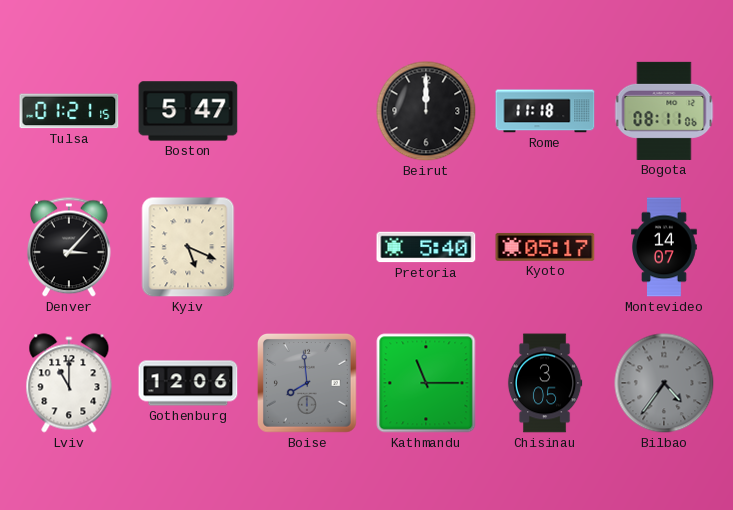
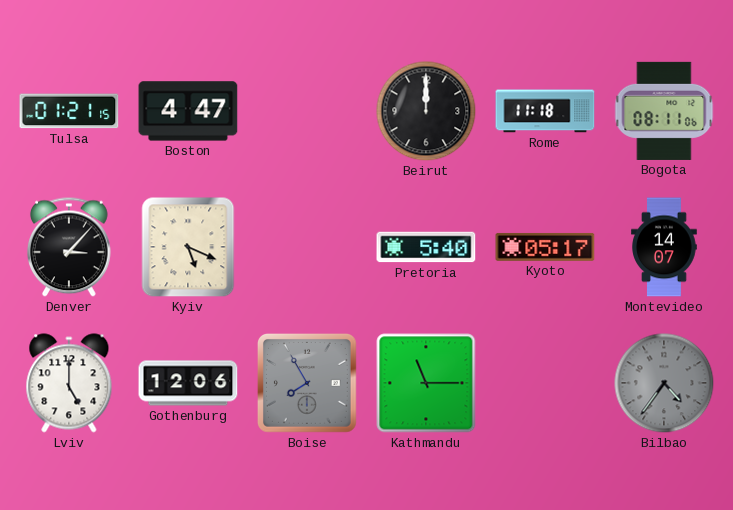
Boston: 5:47 -> 4:47 (188, 111)
Lviv: 11:00 -> 5:00 (69, 383)
Boise: 7:59 -> 7:55 (308, 384)
Chisinau: 3:05 -> none (545, 383)
